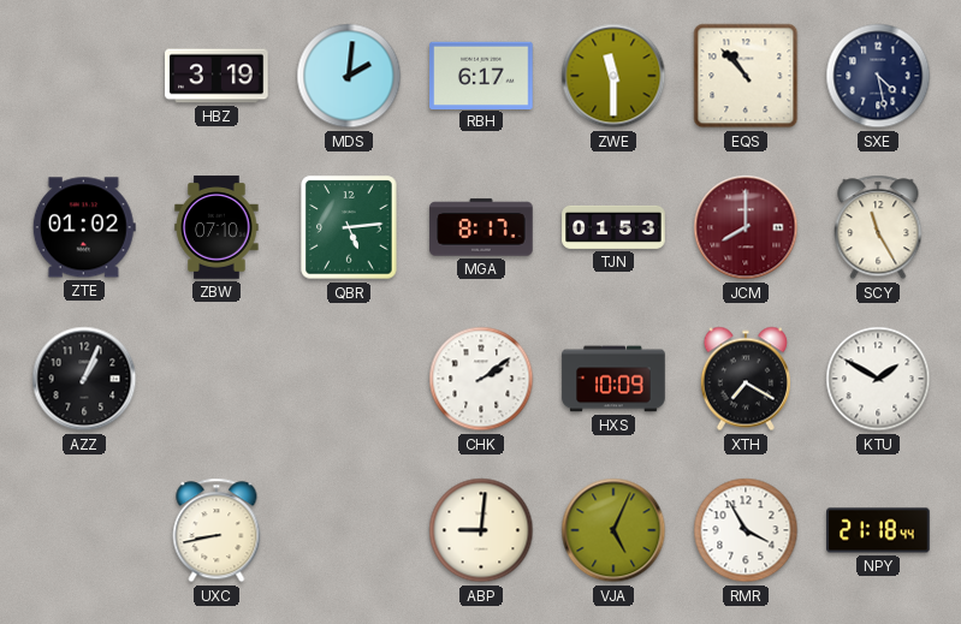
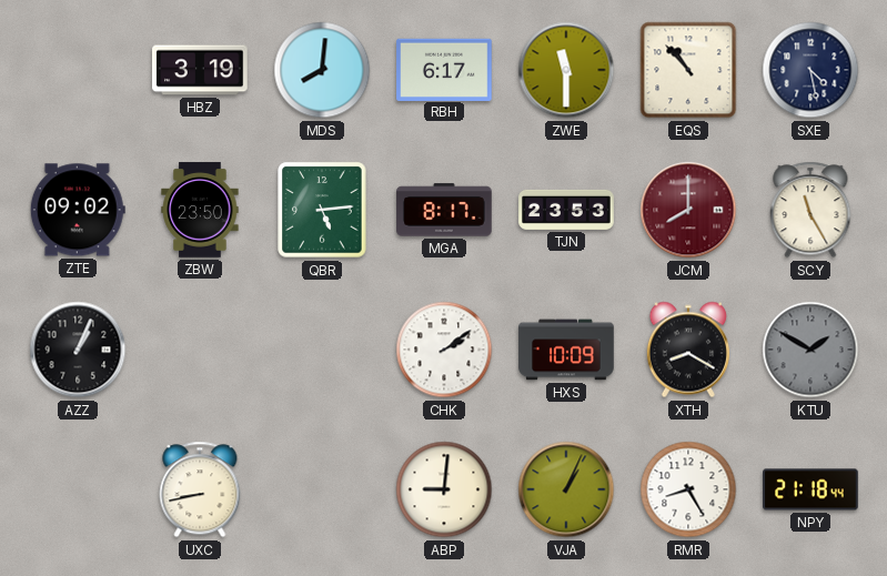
MDS: 2:01 -> 8:01 (322, 70)
ZTE: 01:02 -> 09:02 (78, 210)
ZBW: 07:10 -> 23:50 (200, 210)
TJN: 01:53 -> 23:53 (566, 210)
XTH: 7:20 -> 8:20 (688, 350)
KTU dial: white -> grey (810, 350)
VJA: 5:04 -> 1:04 (566, 489)
RMR: 3:55 -> 8:25 (688, 489)
